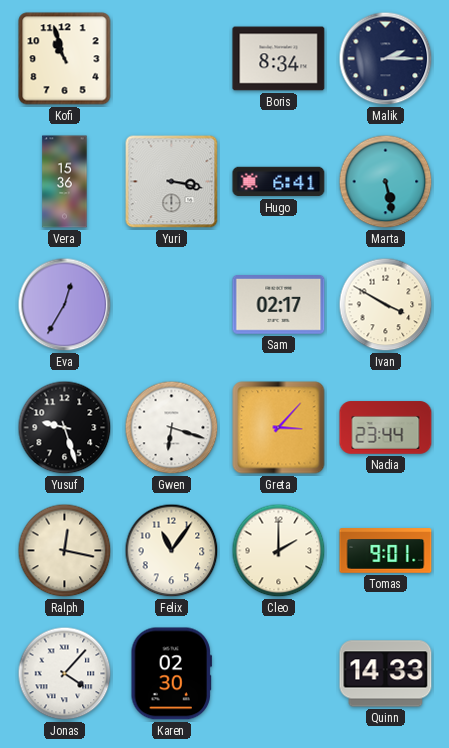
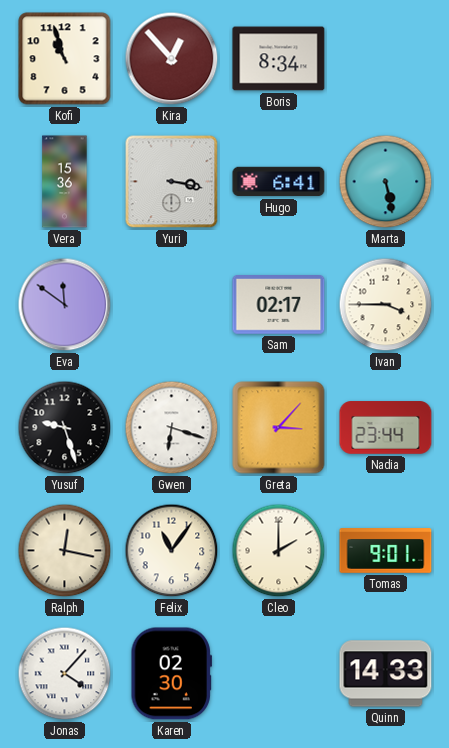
Kira: none -> 12:53 (172, 59)
Malik: 2:15 -> none (386, 59)
Eva: 12:35 -> 11:51 (65, 305)
Ivan: 3:50 -> 3:45 (386, 305)
